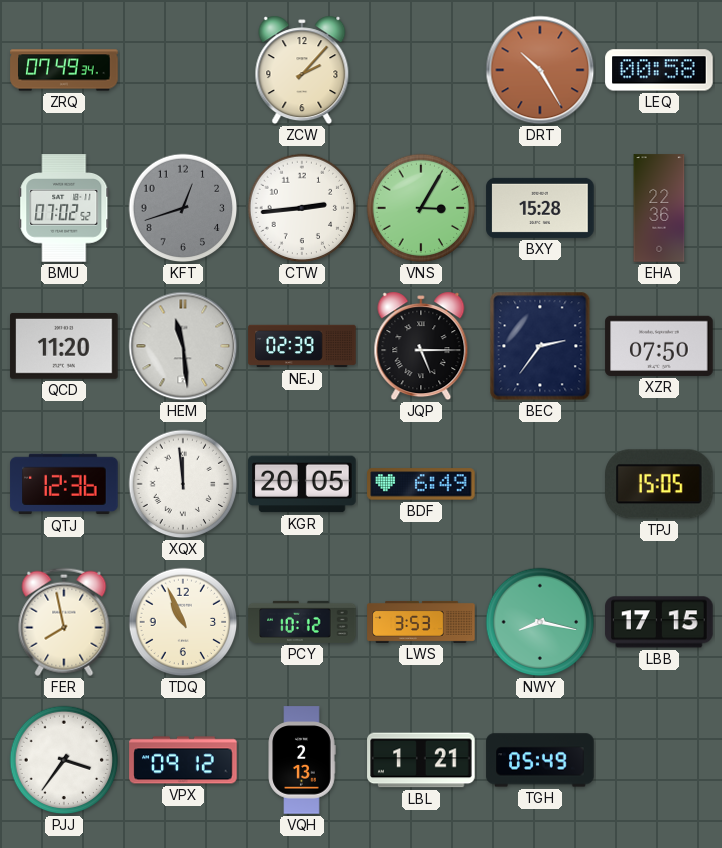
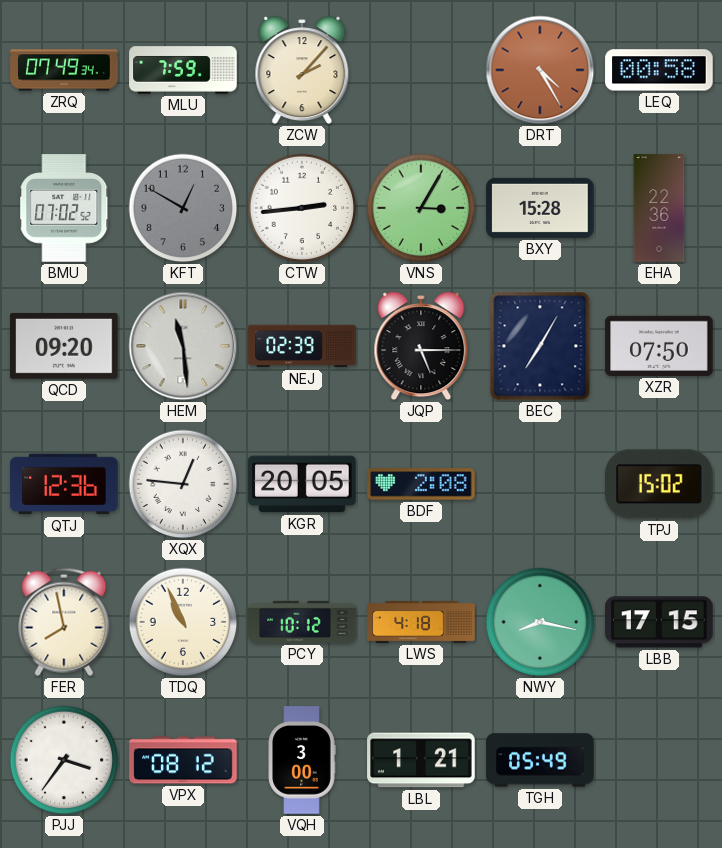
MLU: none -> 7:59 (183, 70)
DRT: 10:25 -> 4:25 (540, 70)
KFT: 12:42 -> 12:50 (183, 208)
QCD: 11:20 -> 09:20 (64, 346)
BEC: 2:36 -> 7:05 (540, 346)
XQX: 11:59 -> 12:46 (183, 484)
BDF: 6:49 -> 2:08 (421, 484)
TPJ: 15:05 -> 15:02 (660, 484)
LWS: 3:53 -> 4:18 (421, 622)
VPX: 09:12 -> 08:12 (183, 760)
VQH: 2:13 -> 3:00 (302, 760)
